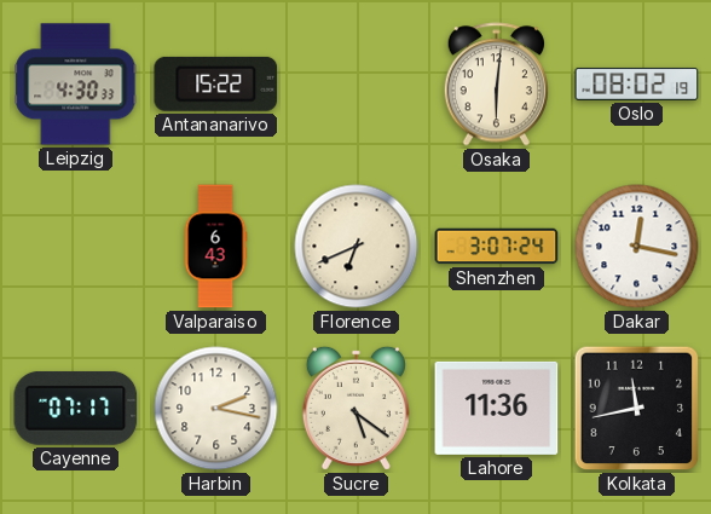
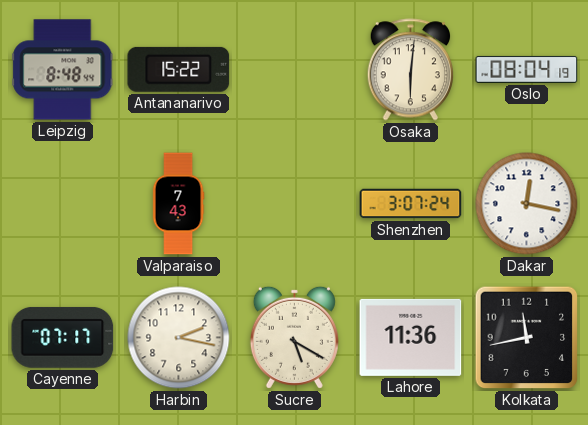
Leipzig: 4:30 -> 8:48 (63, 70)
Oslo: 08:02 -> 08:04 (527, 69)
Valparaiso: 6:43 -> 7:43 (178, 204)
Florence: 6:41 -> none (357, 247)
Sucre: 5:21 -> 5:20 (294, 337)
